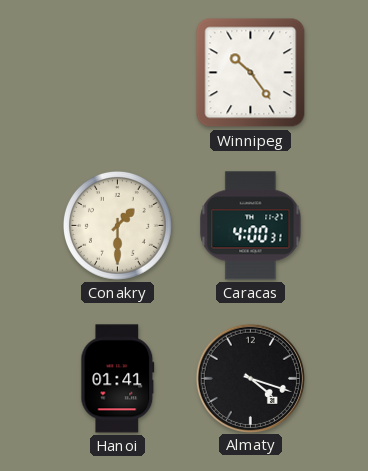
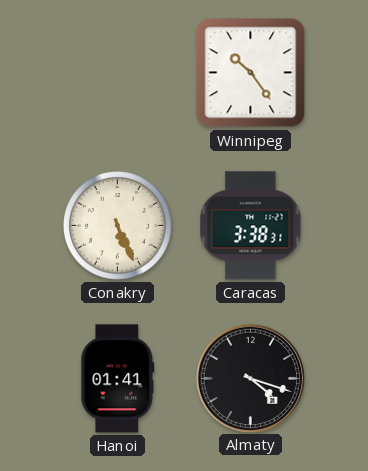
Conakry: 1:30 -> 5:26 (117, 225)
Caracas: 4:00 -> 3:38 (251, 226)
